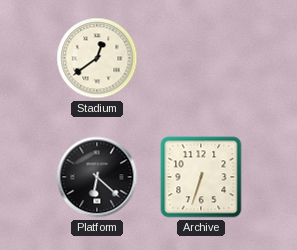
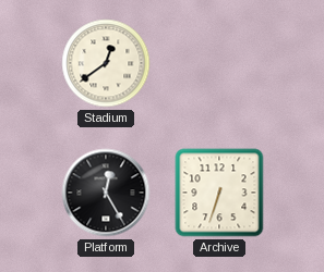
Platform: 6:22 -> 12:25 (106, 193)
